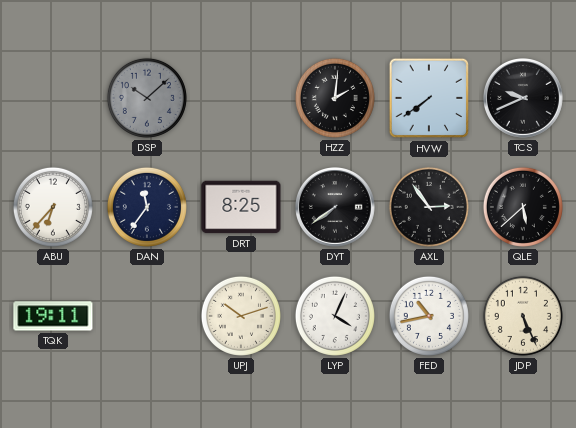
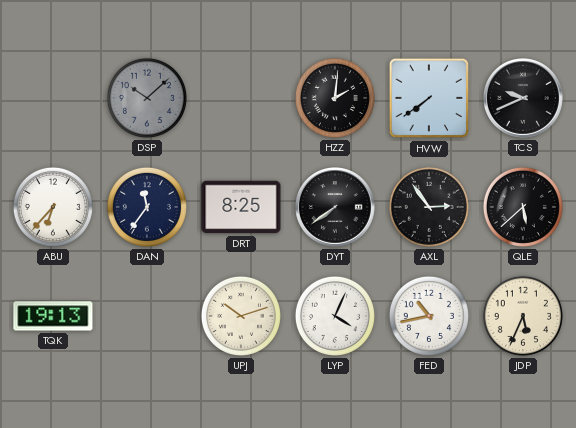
TQK: 19:11 -> 19:13 (53, 316)
JDP: 5:26 -> 5:34 (523, 316)
